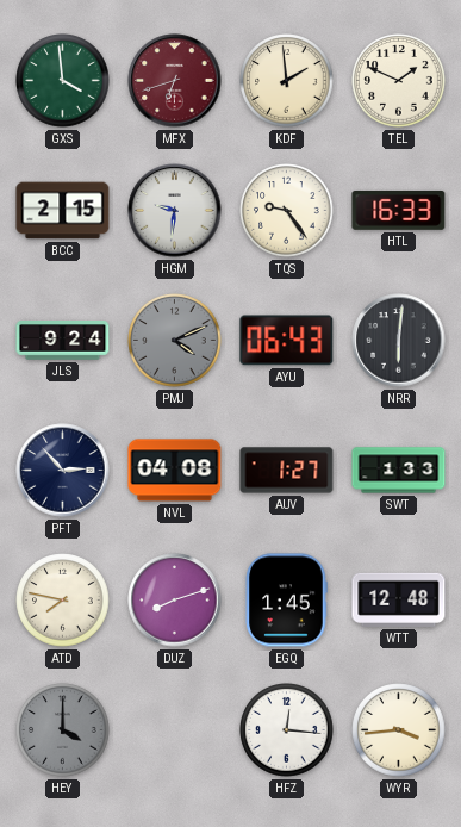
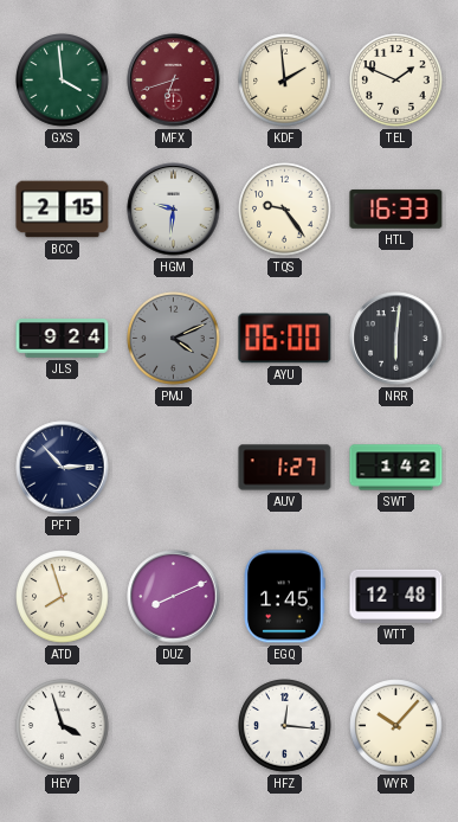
AYU: 06:43 -> 06:00 (285, 339)
NVL: 04:08 -> none (175, 471)
SWT: 1:33 -> 1:42 (396, 468)
ATD: 7:47 -> 7:57 (63, 597)
DUZ: 8:12 -> 8:11 (174, 597)
HEY: 4:00 -> 3:57 (63, 726)
HEY dial: grey -> white (63, 726)
WYR: 3:44 -> 10:07 (396, 726)
